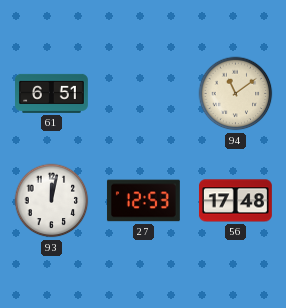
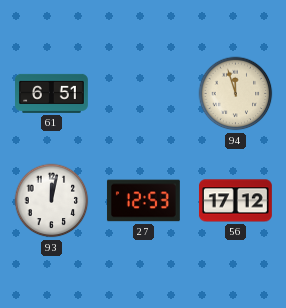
94: 11:09 -> 11:57 (236, 94)
56: 17:48 -> 17:12 (235, 201)
